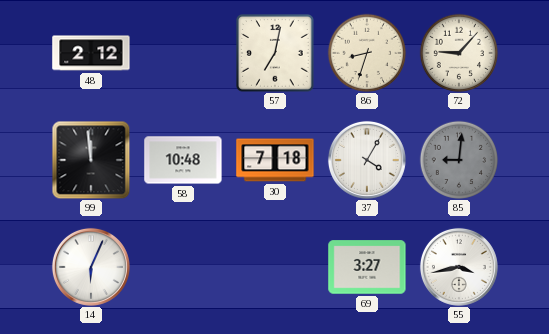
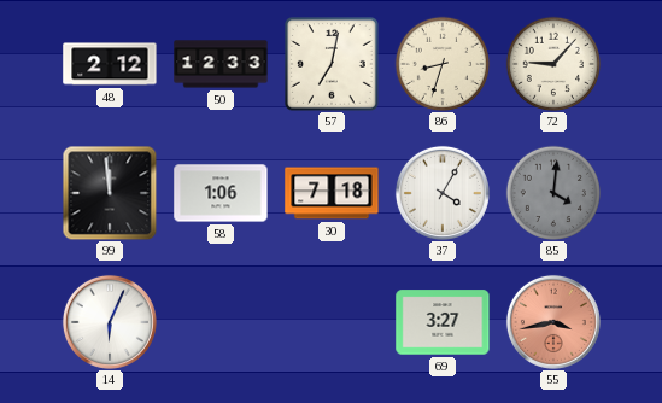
50: none -> 12:33 (221, 64)
58: 10:48 -> 1:06 (221, 193)
85: 9:01 -> 4:01 (553, 193)
55 dial: white -> salmon (553, 322)
